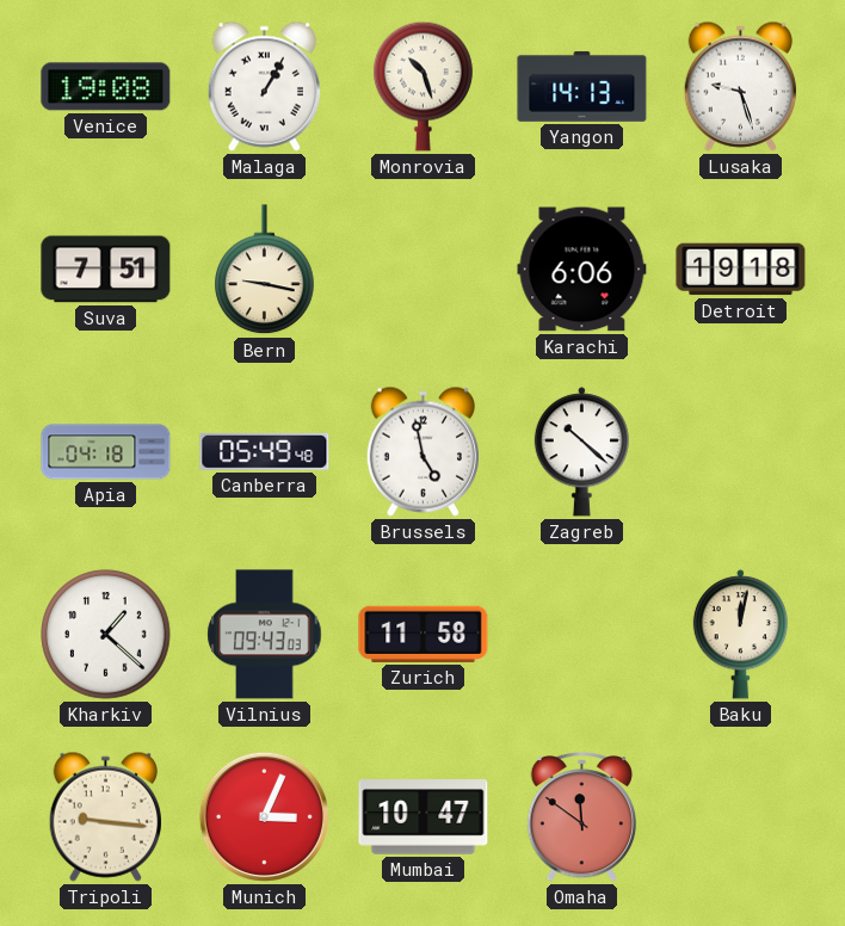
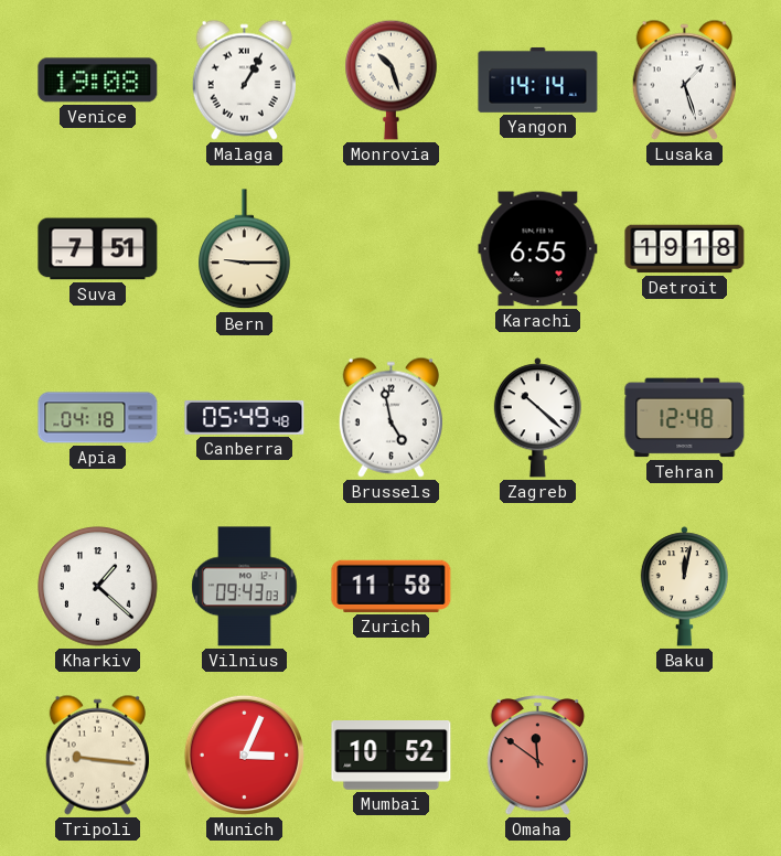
Yangon: 14:13 -> 14:14 (538, 79)
Lusaka: 9:27 -> 1:27 (684, 79)
Bern: 9:17 -> 9:15 (245, 249)
Karachi: 6:06 -> 6:55 (538, 249)
Tehran: none -> 12:48 (685, 418)
Mumbai: 10:47 -> 10:52 (392, 756)
